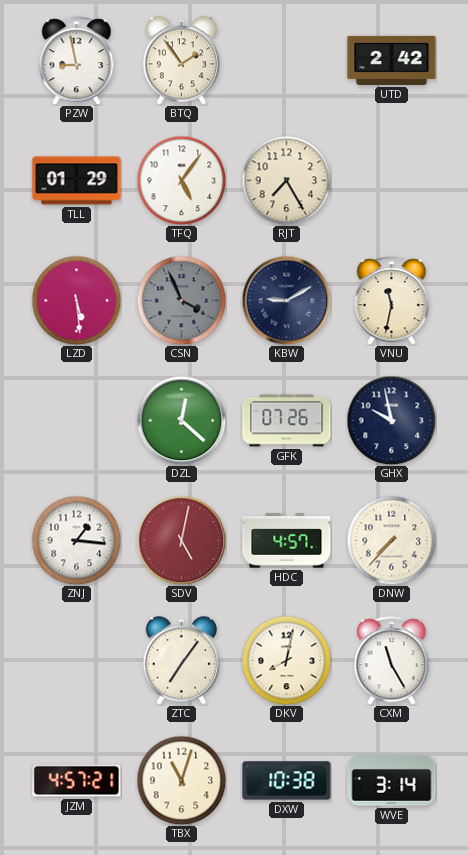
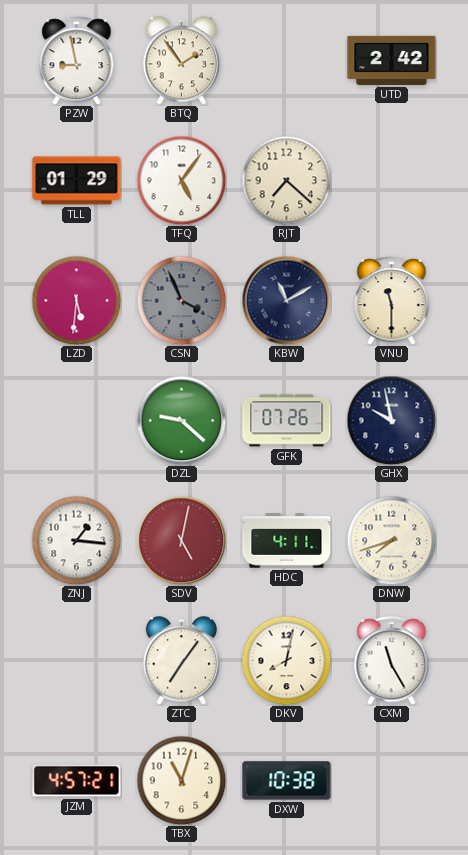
RJT: 7:25 -> 7:22 (286, 180)
LZD: 5:29 -> 5:31 (76, 300)
KBW: 9:10 -> 11:10 (286, 300)
VNU: 11:32 -> 11:30 (392, 301)
DZL: 12:22 -> 9:22 (181, 420)
HDC: 4:57 -> 4:11 (287, 541)
DNW: 7:37 -> 7:42 (391, 540)
WVE: 3:14 -> none (392, 781)
